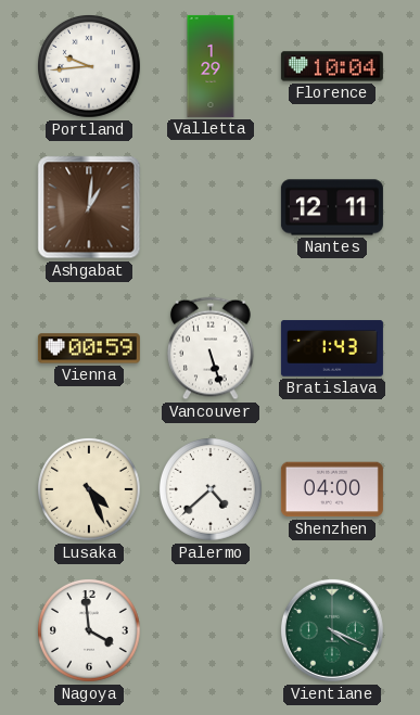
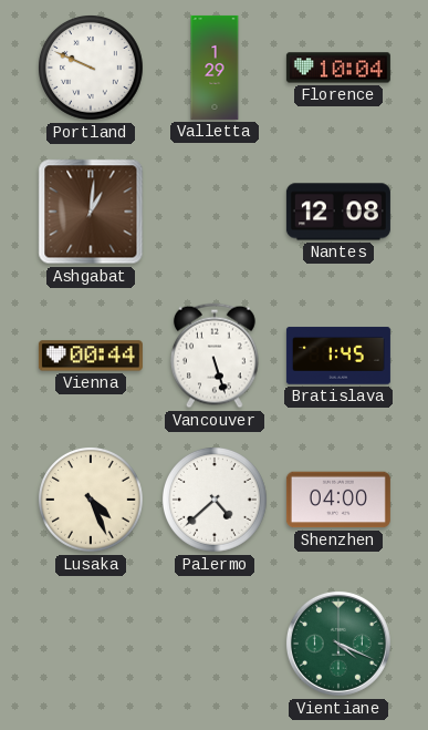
Portland: 9:44 -> 9:49 (92, 69)
Nantes: 12:11 -> 12:08 (338, 212)
Vienna: 00:59 -> 00:44 (91, 356)
Bratislava: 1:43 -> 1:45 (338, 356)
Nagoya: 3:59 -> none (90, 631)
